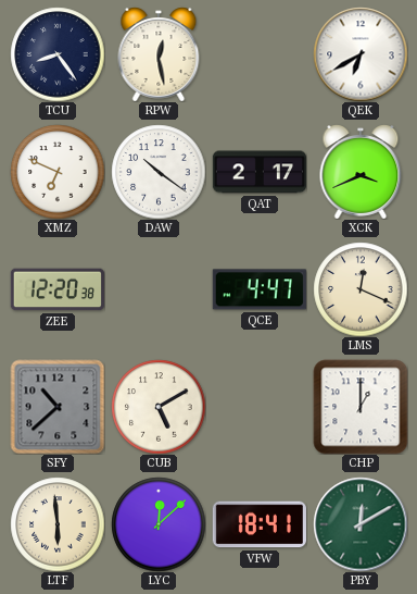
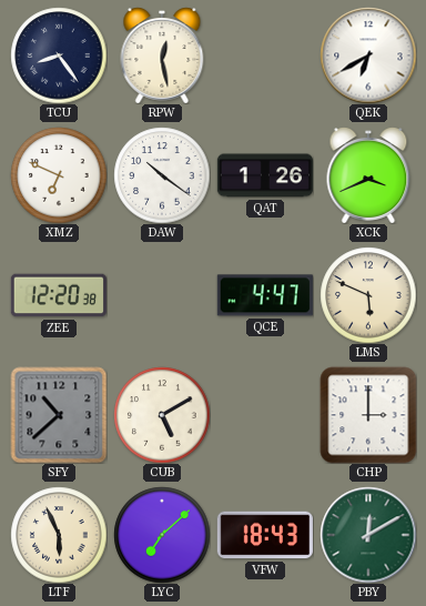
QAT: 2:17 -> 1:26 (264, 175)
LMS: 12:19 -> 5:49 (368, 295)
CHP: 1:00 -> 3:00 (368, 415)
LTF: 5:59 -> 5:56 (59, 535)
LYC: 12:08 -> 7:08 (162, 535)
VFW: 18:41 -> 18:43 (265, 535)
